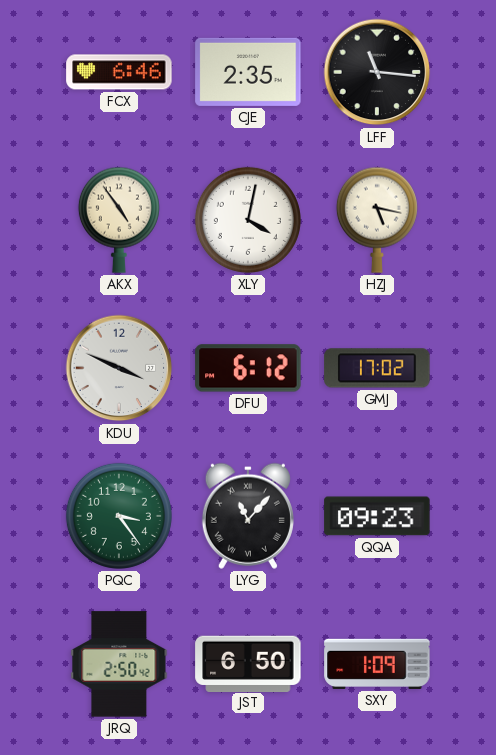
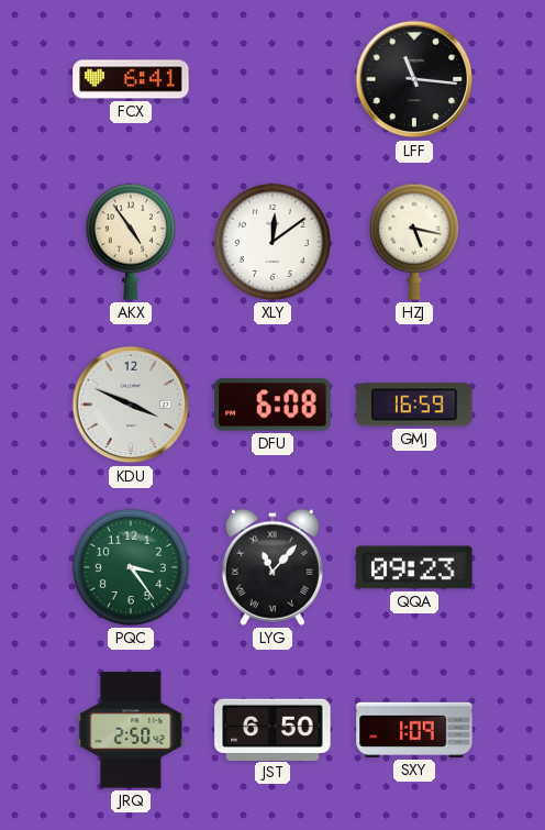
FCX: 6:46 -> 6:41 (131, 79)
CJE: 2:35 -> none (248, 72)
XLY: 4:02 -> 12:09 (272, 242)
DFU: 6:12 -> 6:08 (272, 405)
GMJ: 17:02 -> 16:59 (414, 405)
